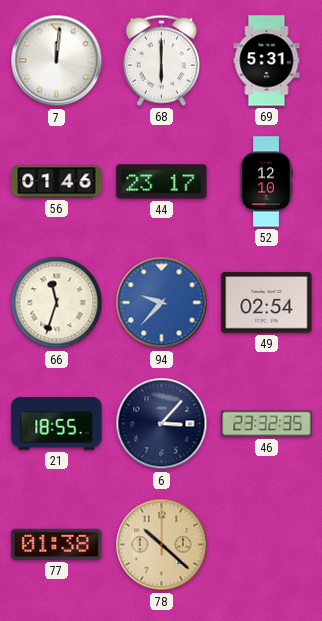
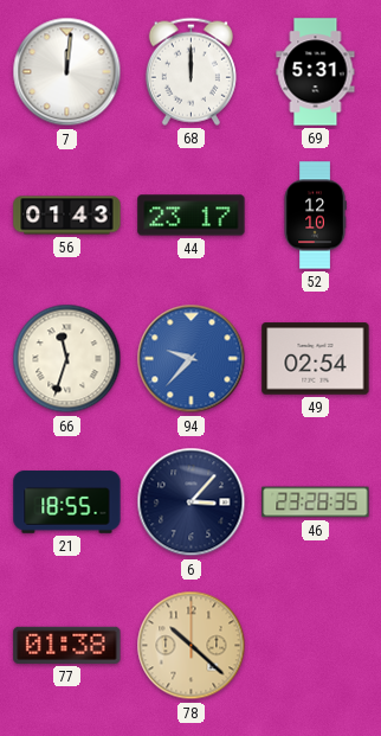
68: 6:00 -> 12:00 (190, 71)
56: 01:46 -> 01:43 (67, 216)
46: 23:32 -> 23:28 (316, 503)
